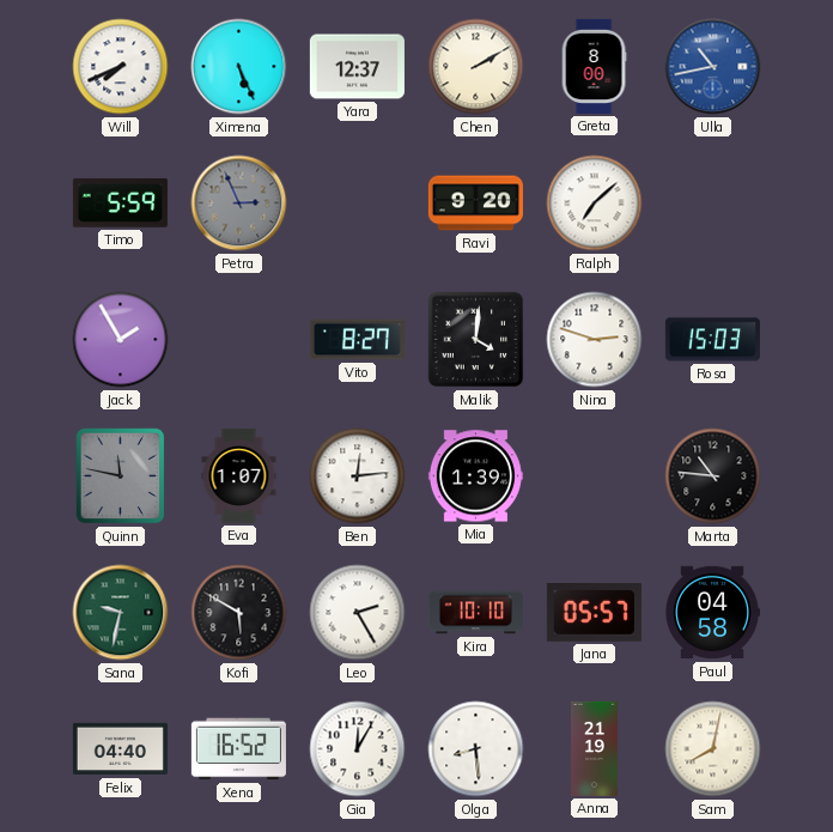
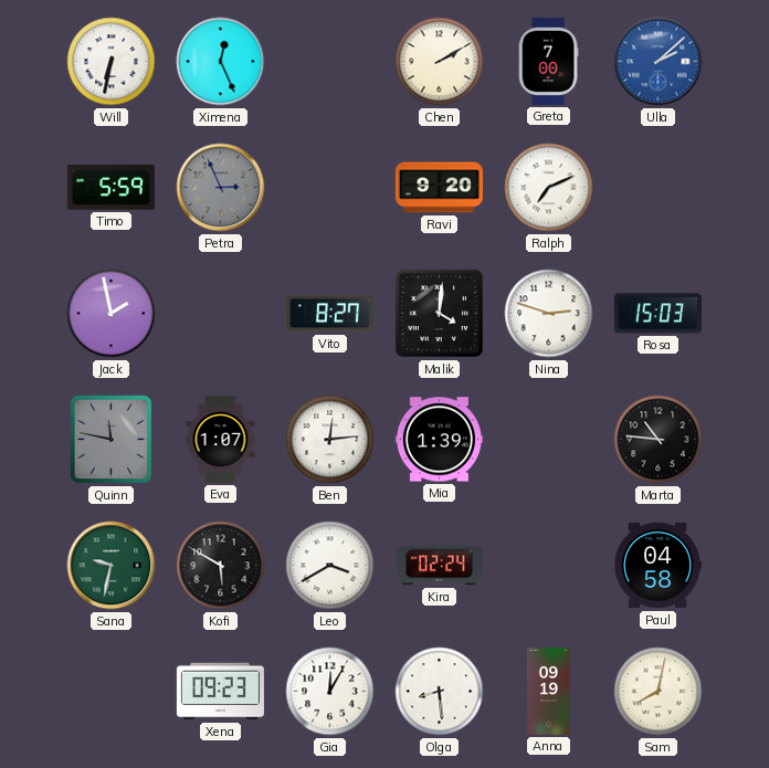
Will: 7:41 -> 6:32 (112, 62)
Ximena: 5:26 -> 12:26 (221, 62)
Yara: 12:37 -> none (357, 67)
Greta: 8:00 -> 7:00 (548, 61)
Ulla: 10:43 -> 2:08 (659, 62)
Ralph: 7:08 -> 7:11 (549, 188)
Jack: 1:55 -> 1:58 (112, 314)
Leo: 2:25 -> 3:40 (330, 566)
Kira: 10:10 -> 02:24 (439, 566)
Jana: 05:57 -> none (594, 612)
Felix: 04:40 -> none (120, 749)
Xena: 16:52 -> 09:23 (220, 692)
Anna: 21:19 -> 09:19 (549, 691)
